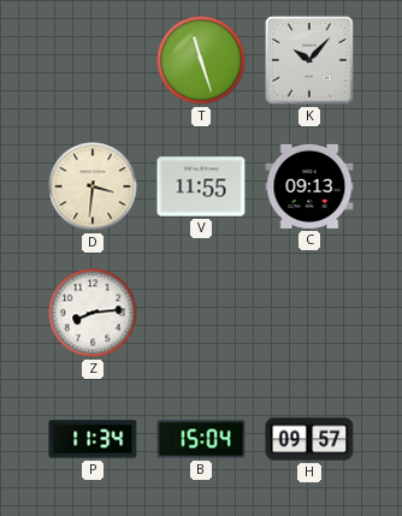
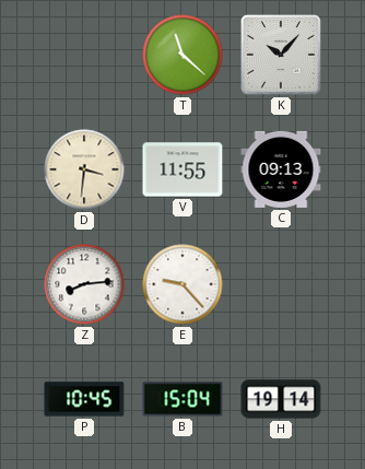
T: 11:27 -> 11:22 (182, 55)
E: none -> 9:23 (182, 284)
P: 11:34 -> 10:45 (84, 399)
H: 09:57 -> 19:14 (281, 399)
